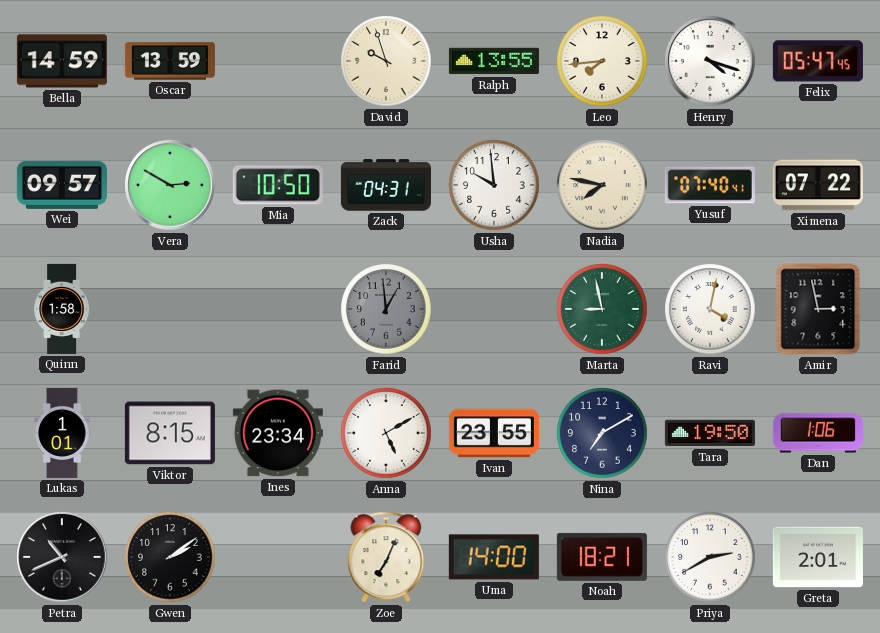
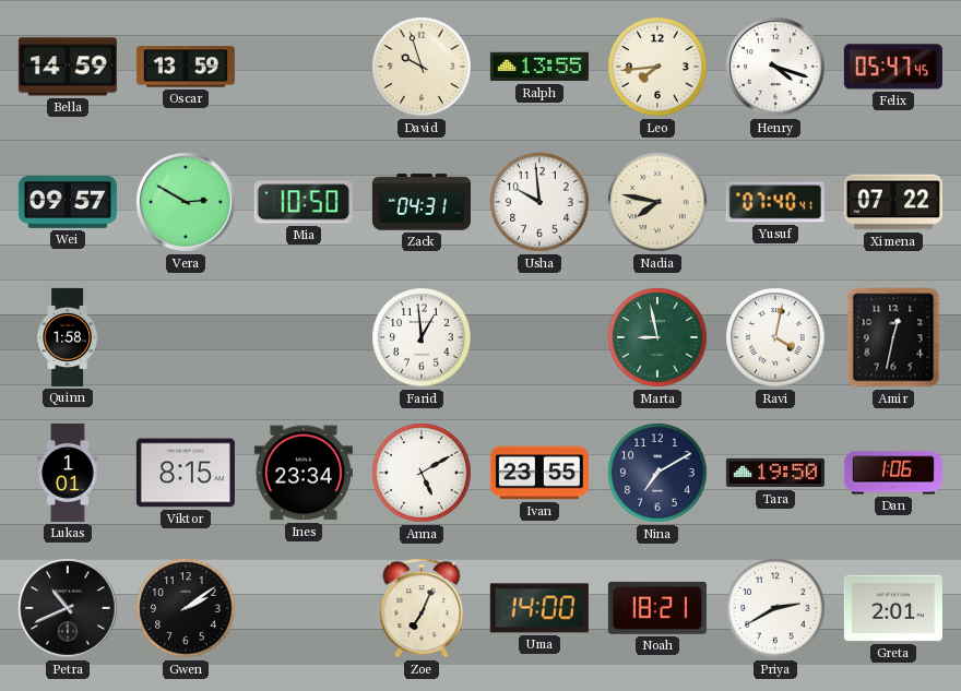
Farid dial: grey -> white (422, 337)
Amir: 2:58 -> 12:32 (893, 337)
